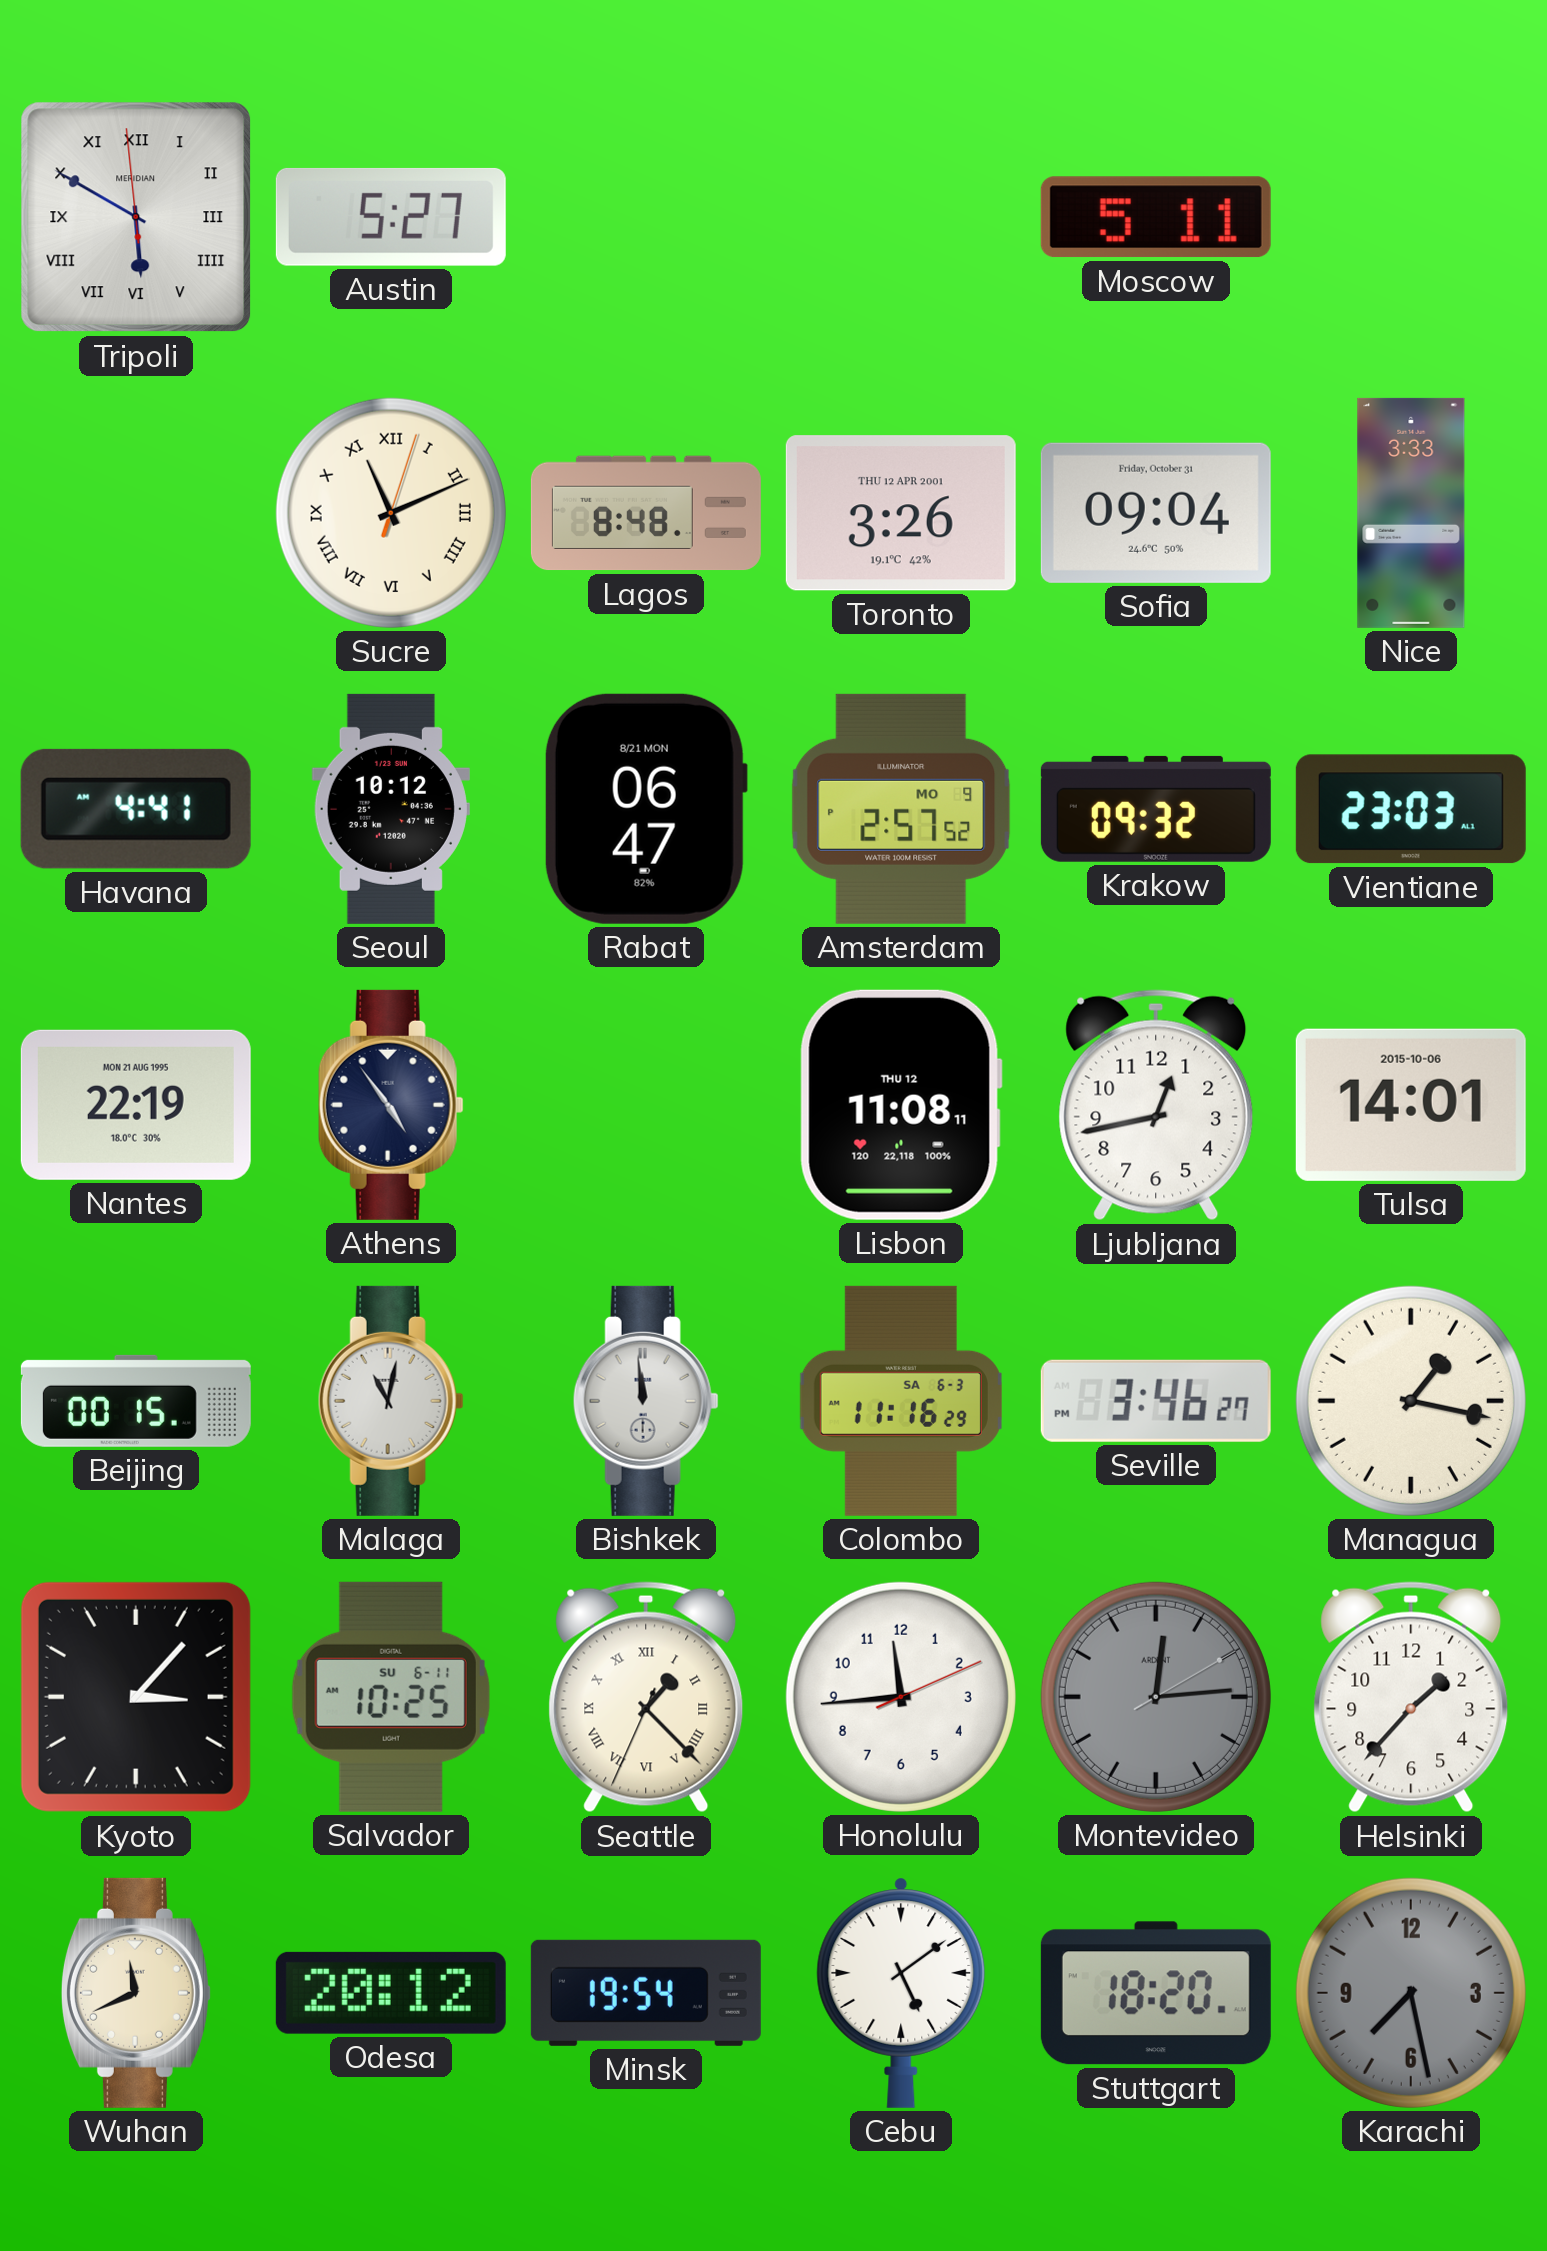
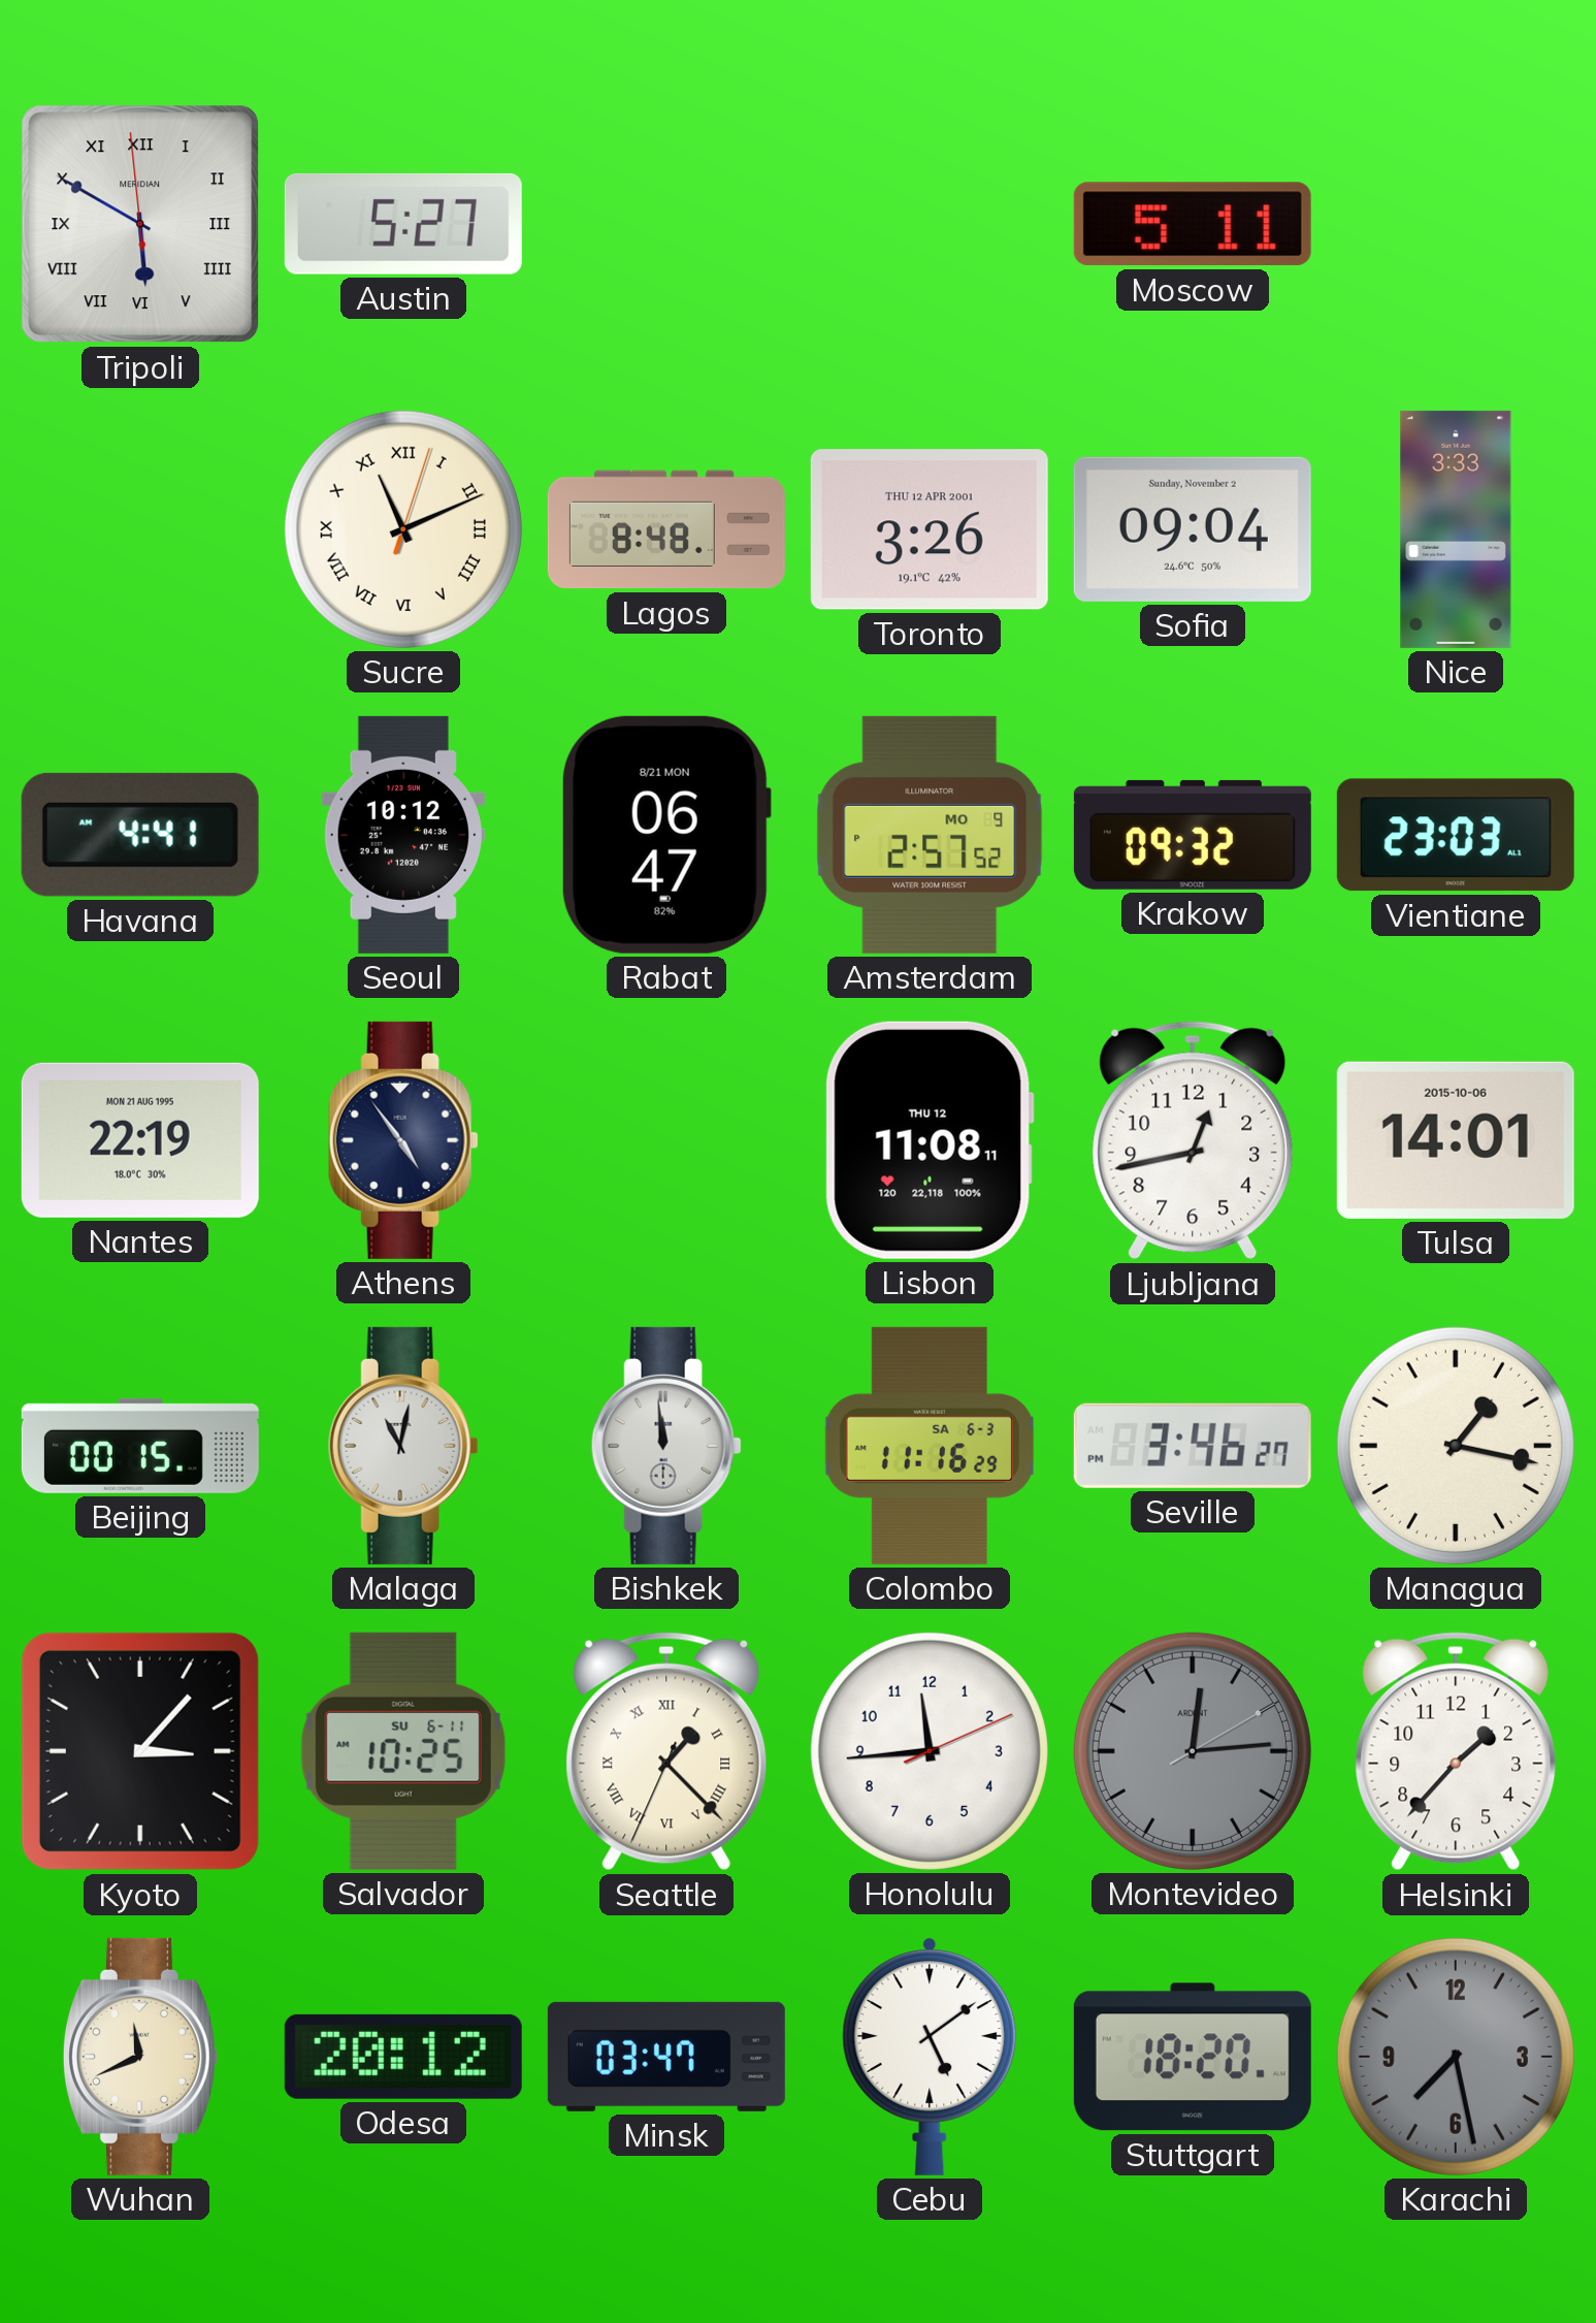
Sofia date: Friday, October 31 -> Sunday, November 2 (1193, 529)
Minsk: 19:54 -> 03:47 (666, 2057)
